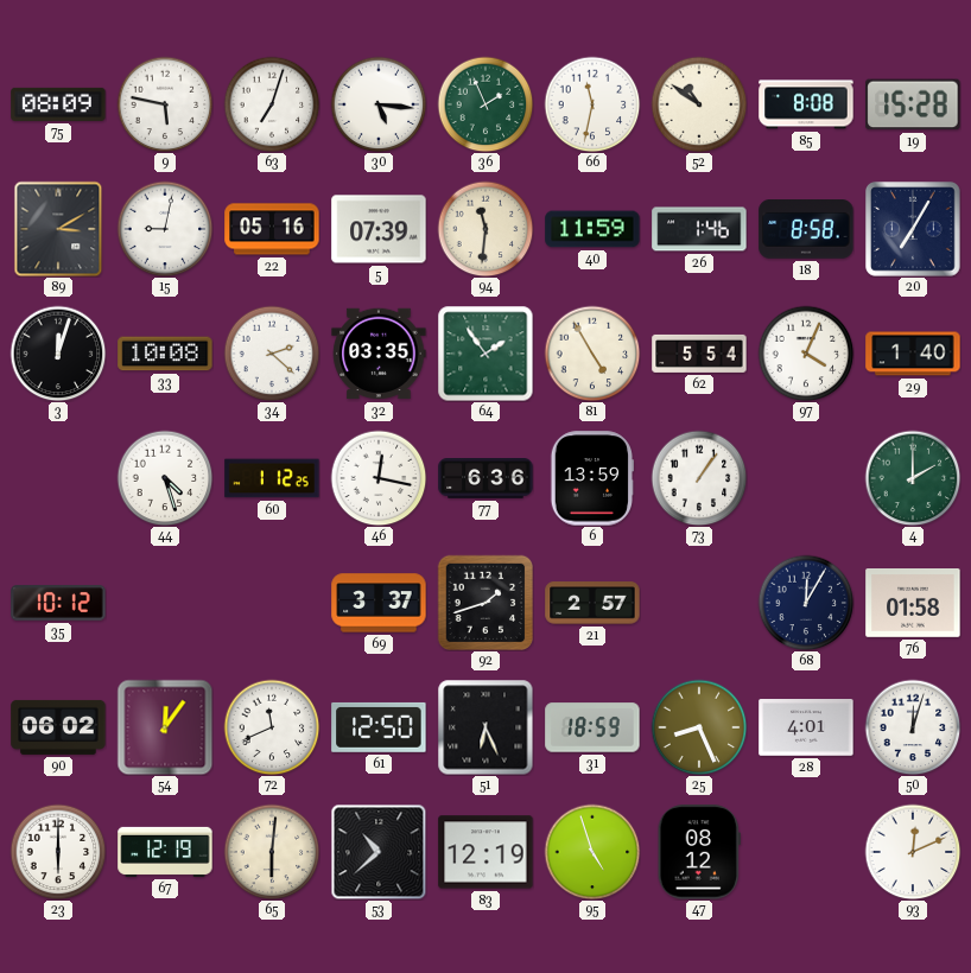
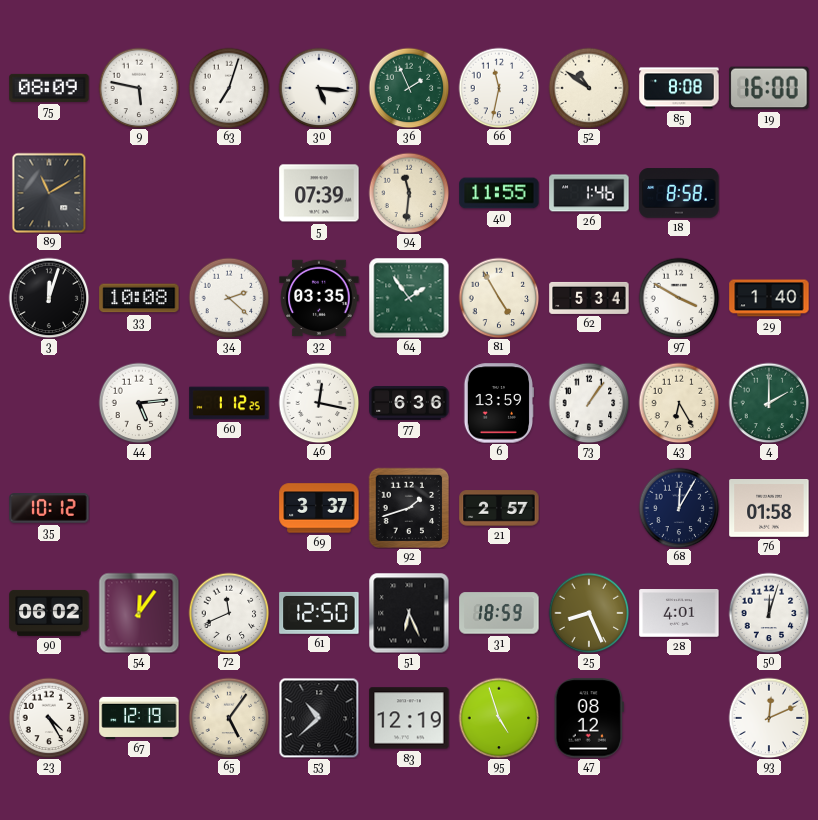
19: 15:28 -> 16:00 (769, 88)
89: 3:10 -> 11:10 (49, 193)
15: 9:02 -> none (165, 229)
22: 05:16 -> none (272, 229)
40: 11:59 -> 11:55 (499, 193)
20: 7:05 -> none (914, 230)
62: 5:54 -> 5:34 (589, 298)
97: 4:04 -> 3:50 (679, 298)
44: 4:27 -> 5:14 (139, 403)
43: none -> 6:25 (679, 403)
23: 6:00 -> 4:25 (49, 718)
65: 6:01 -> 5:06 (229, 718)
